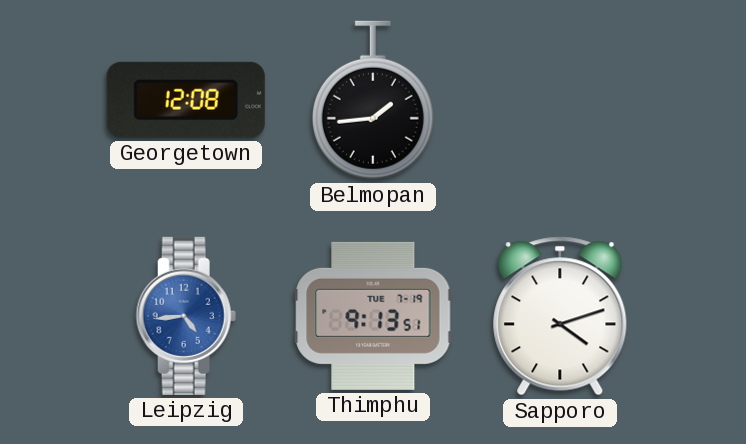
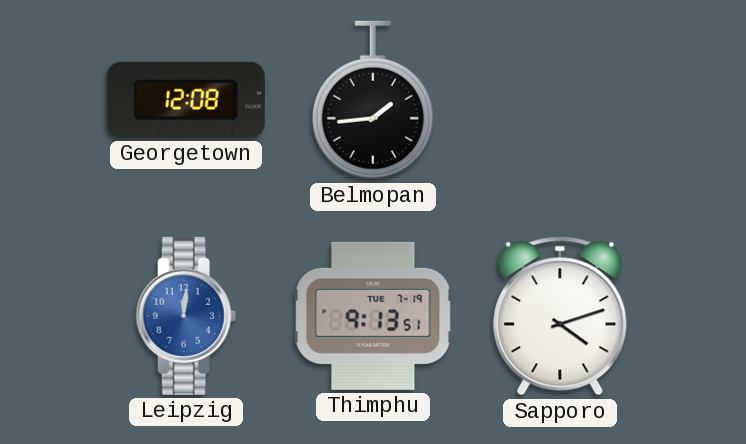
Leipzig: 4:44 -> 12:01 (186, 316)
